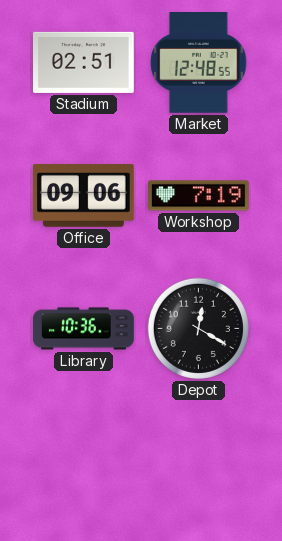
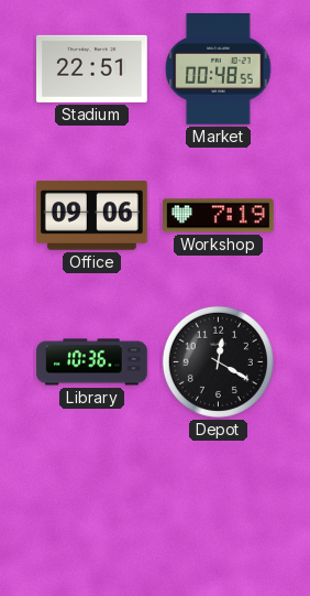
Stadium: 02:51 -> 22:51 (92, 68)
Market: 12:48 -> 00:48 (219, 69)
